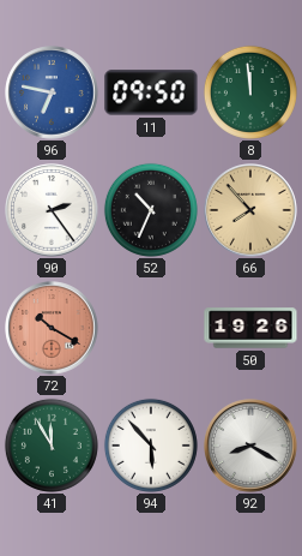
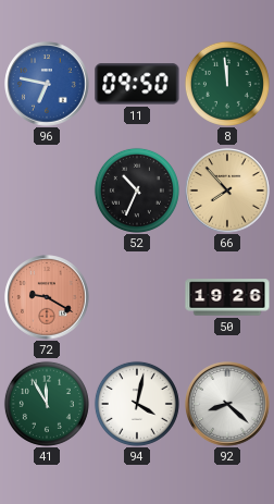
90: 2:24 -> none (52, 210)
72: 10:20 -> 9:20 (47, 297)
94: 5:53 -> 4:02 (137, 404)
92: 8:20 -> 8:22 (227, 404)
